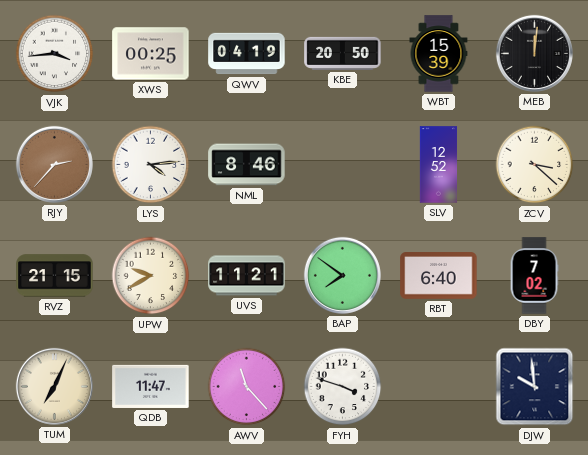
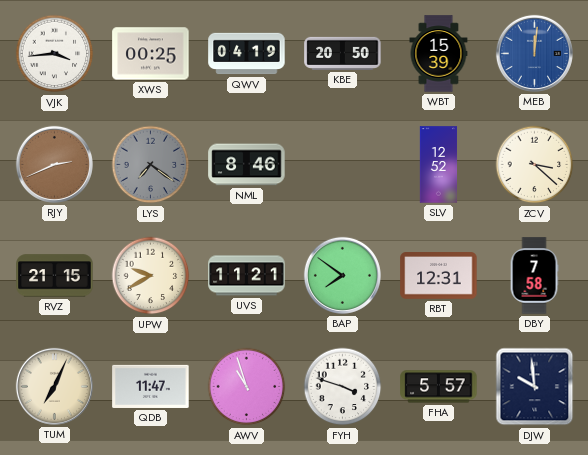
MEB dial: black -> blue (534, 53)
RJY: 2:37 -> 2:41 (54, 164)
LYS: 4:14 -> 7:21 (151, 165)
LYS dial: white -> grey (151, 165)
RBT: 6:40 -> 12:31 (439, 276)
DBY: 7:02 -> 7:58 (534, 276)
AWV: 11:23 -> 10:57 (247, 387)
FHA: none -> 5:57 (439, 387)
